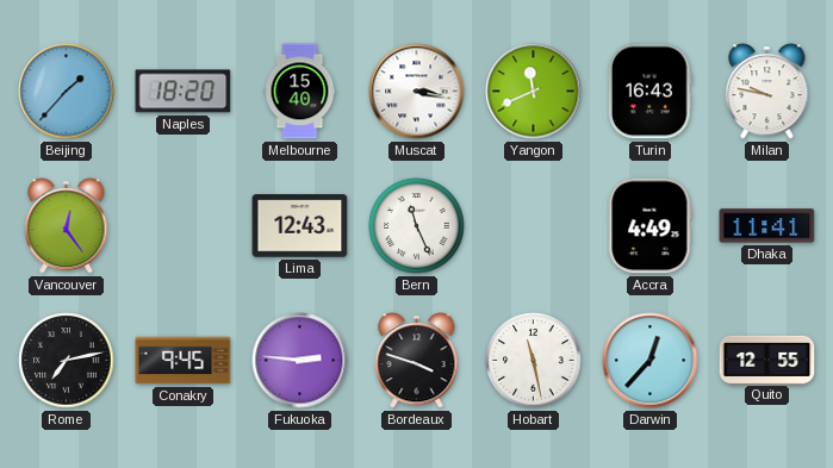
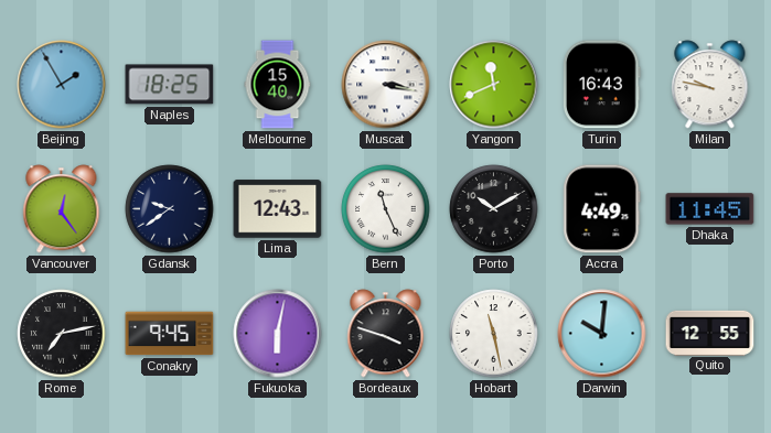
Beijing: 1:37 -> 1:55 (62, 85)
Naples: 18:20 -> 18:25 (170, 85)
Gdansk: none -> 9:39 (170, 209)
Porto: none -> 10:10 (494, 209)
Dhaka: 11:41 -> 11:45 (710, 209)
Fukuoka: 2:46 -> 6:02 (278, 334)
Darwin: 12:37 -> 10:01 (602, 334)
